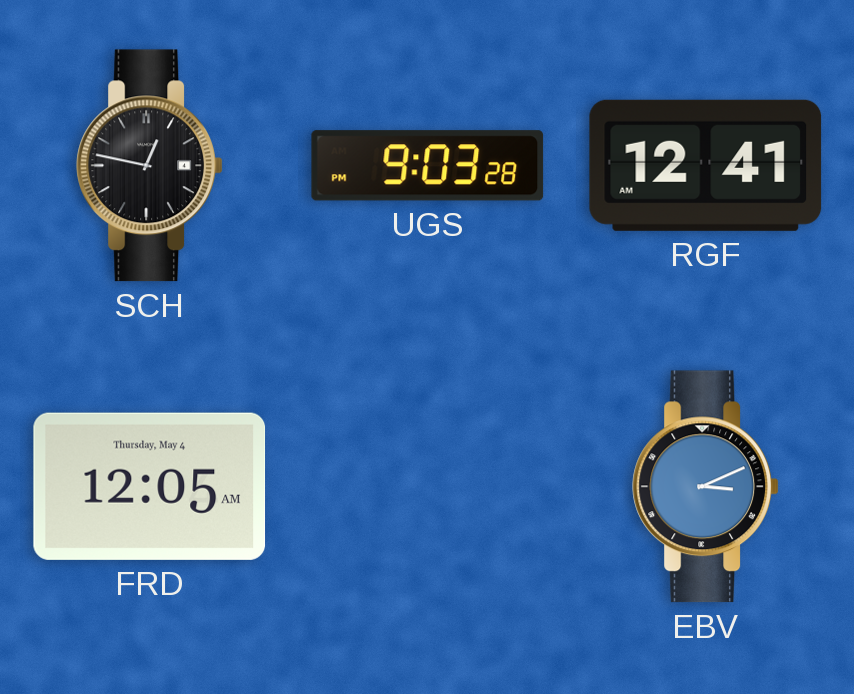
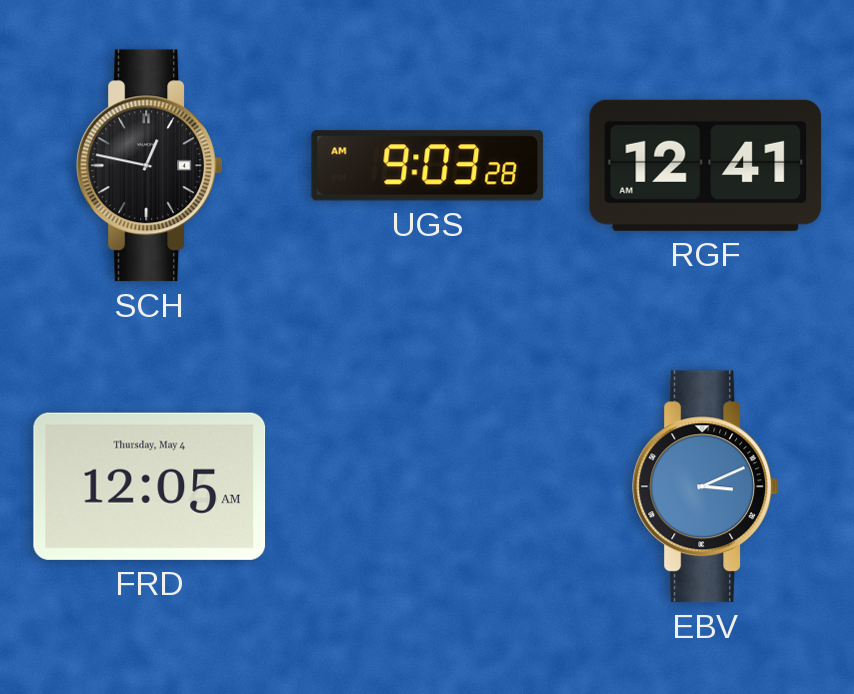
UGS: 9:03:28 PM -> 9:03:28 AM (428, 166)
